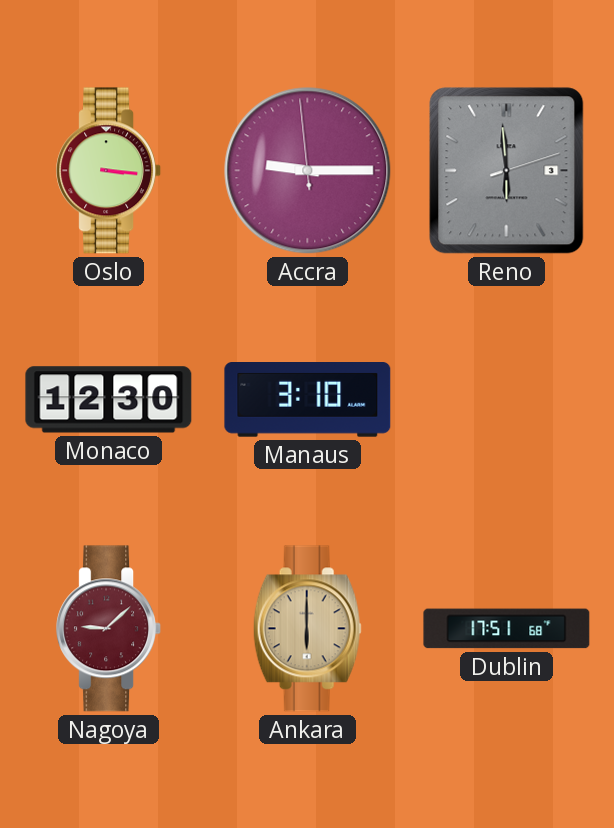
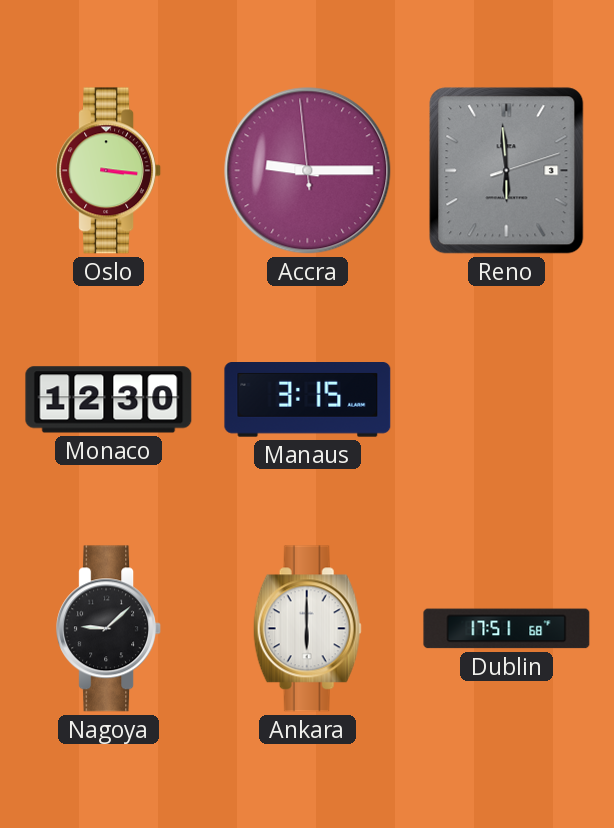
Manaus: 3:10 -> 3:15 (308, 400)
Nagoya dial: burgundy -> black (109, 629)
Ankara dial: champagne -> white (307, 629)
